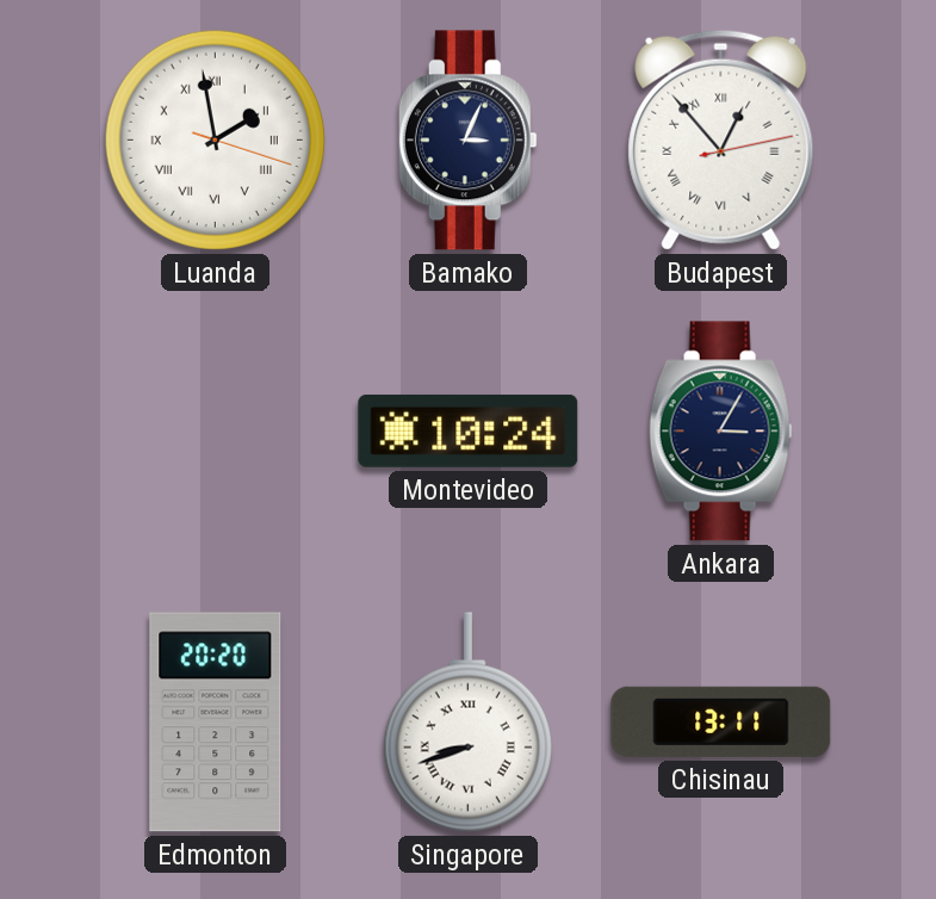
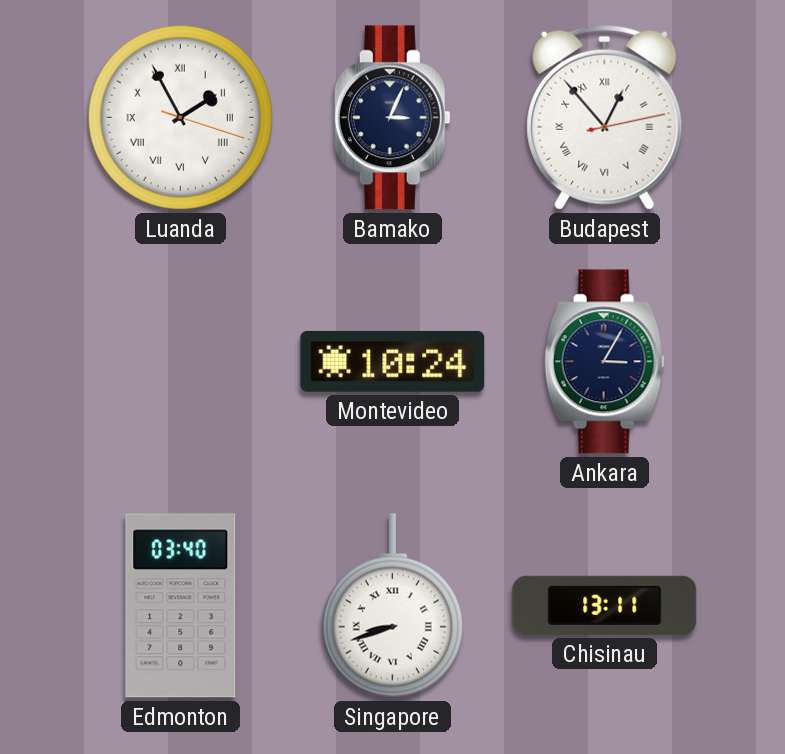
Luanda: 1:58 -> 1:55 (180, 117)
Edmonton: 20:20 -> 03:40 (181, 606)
